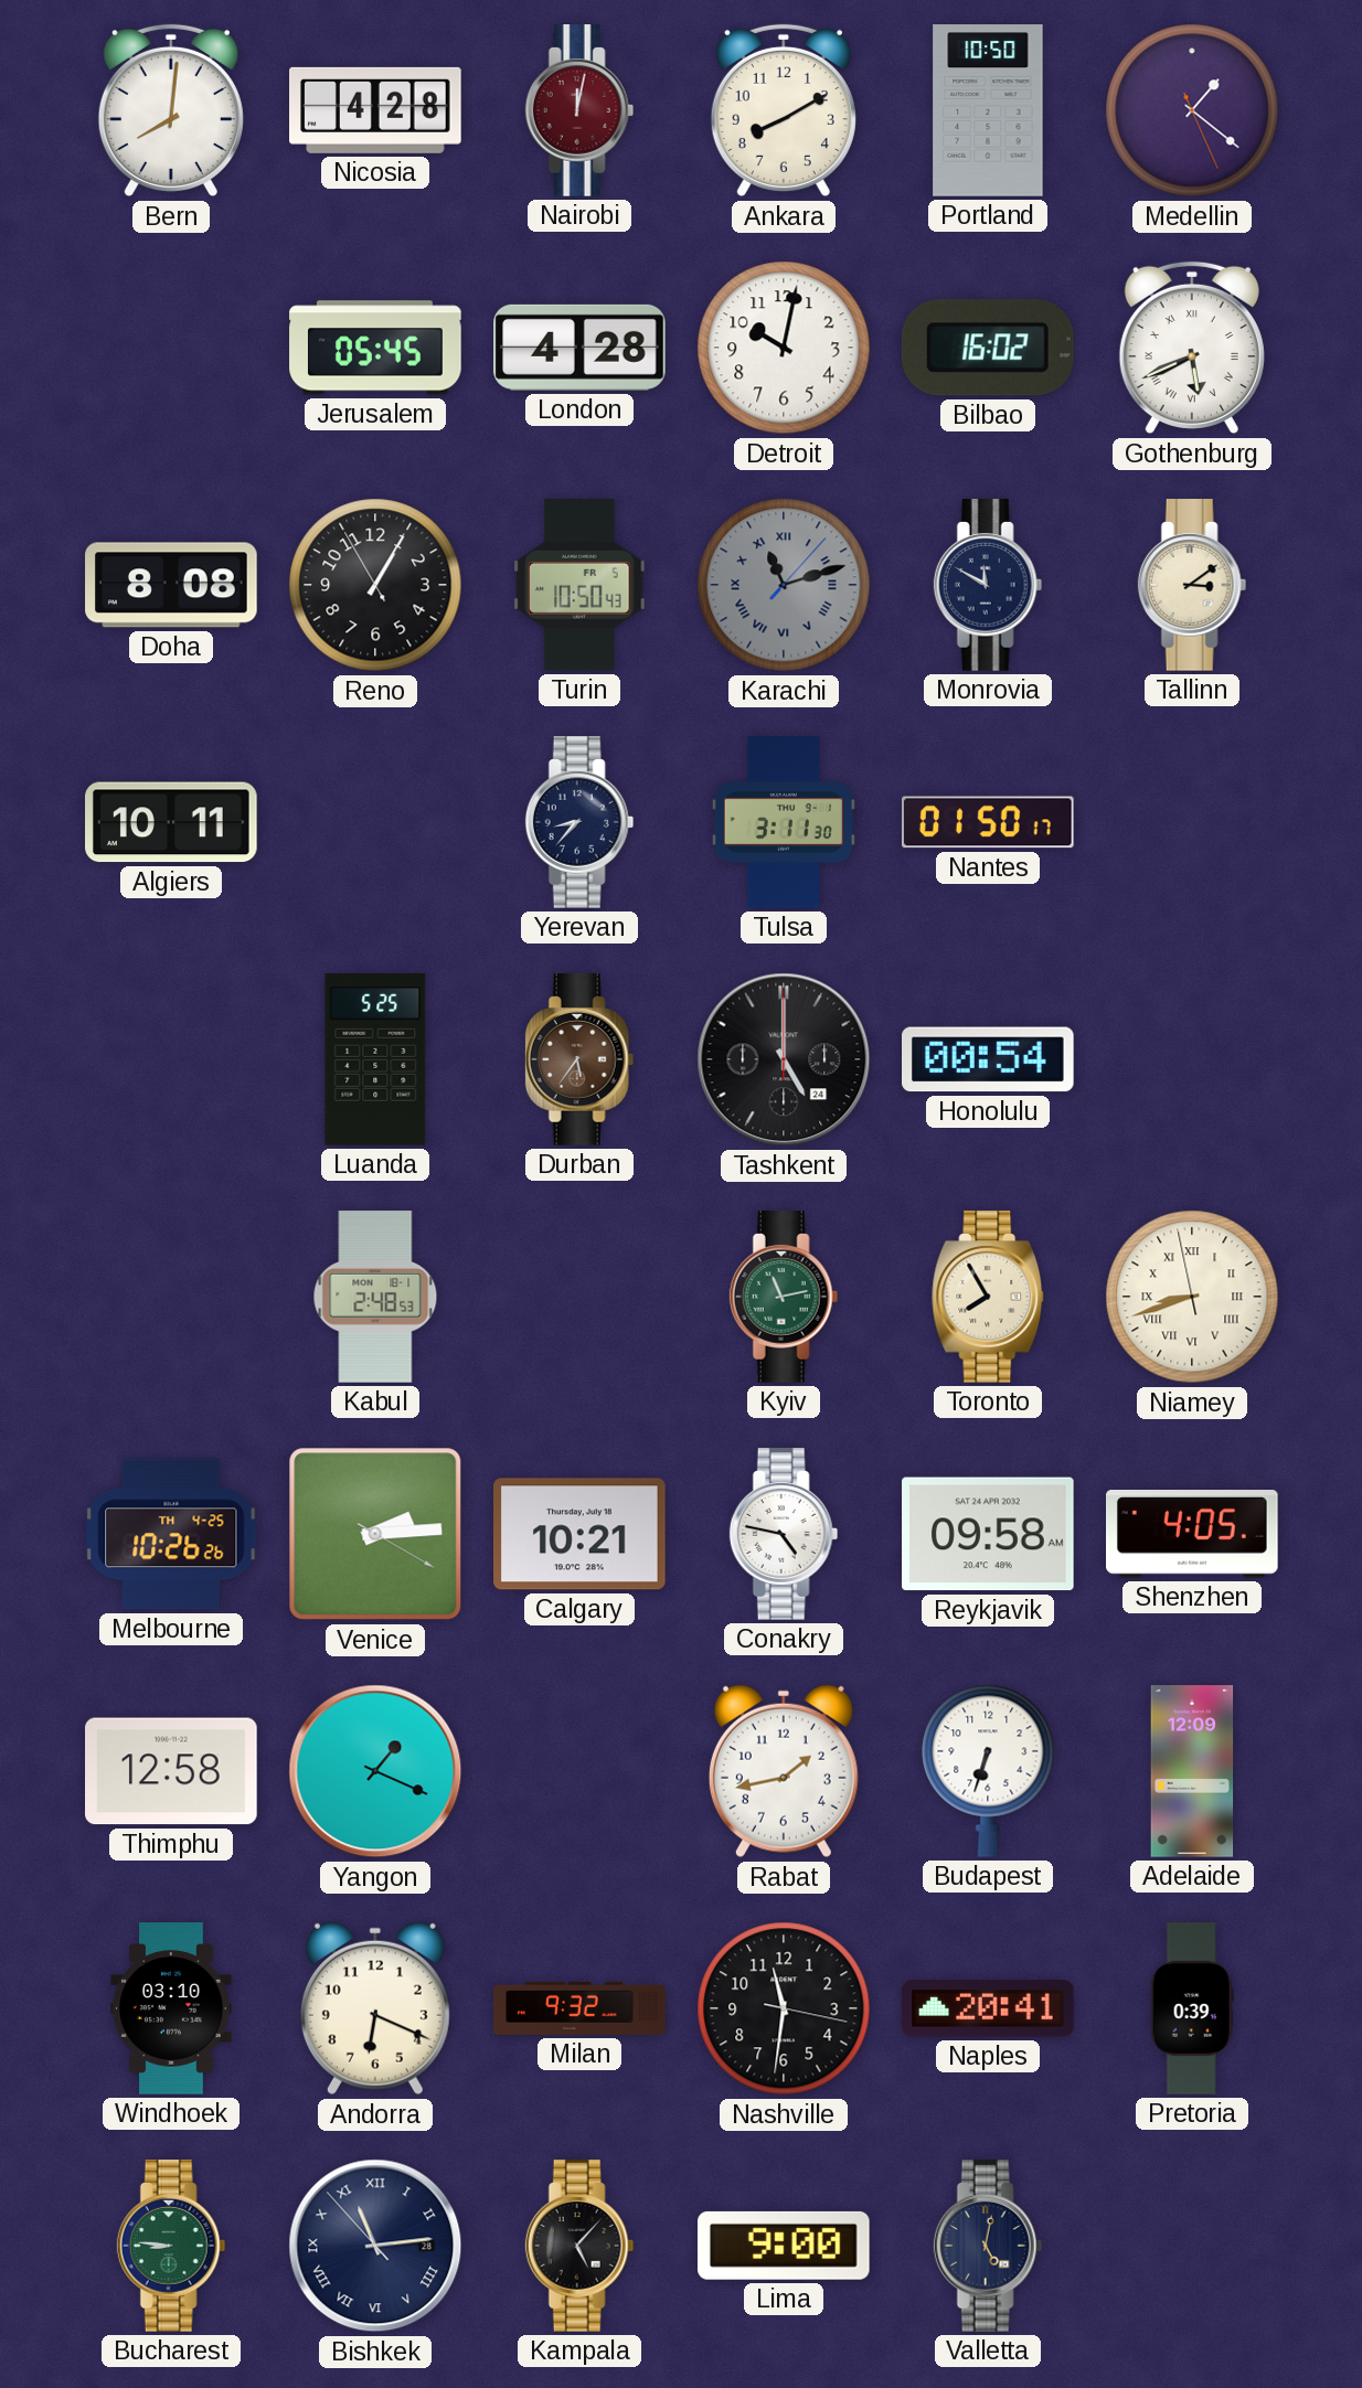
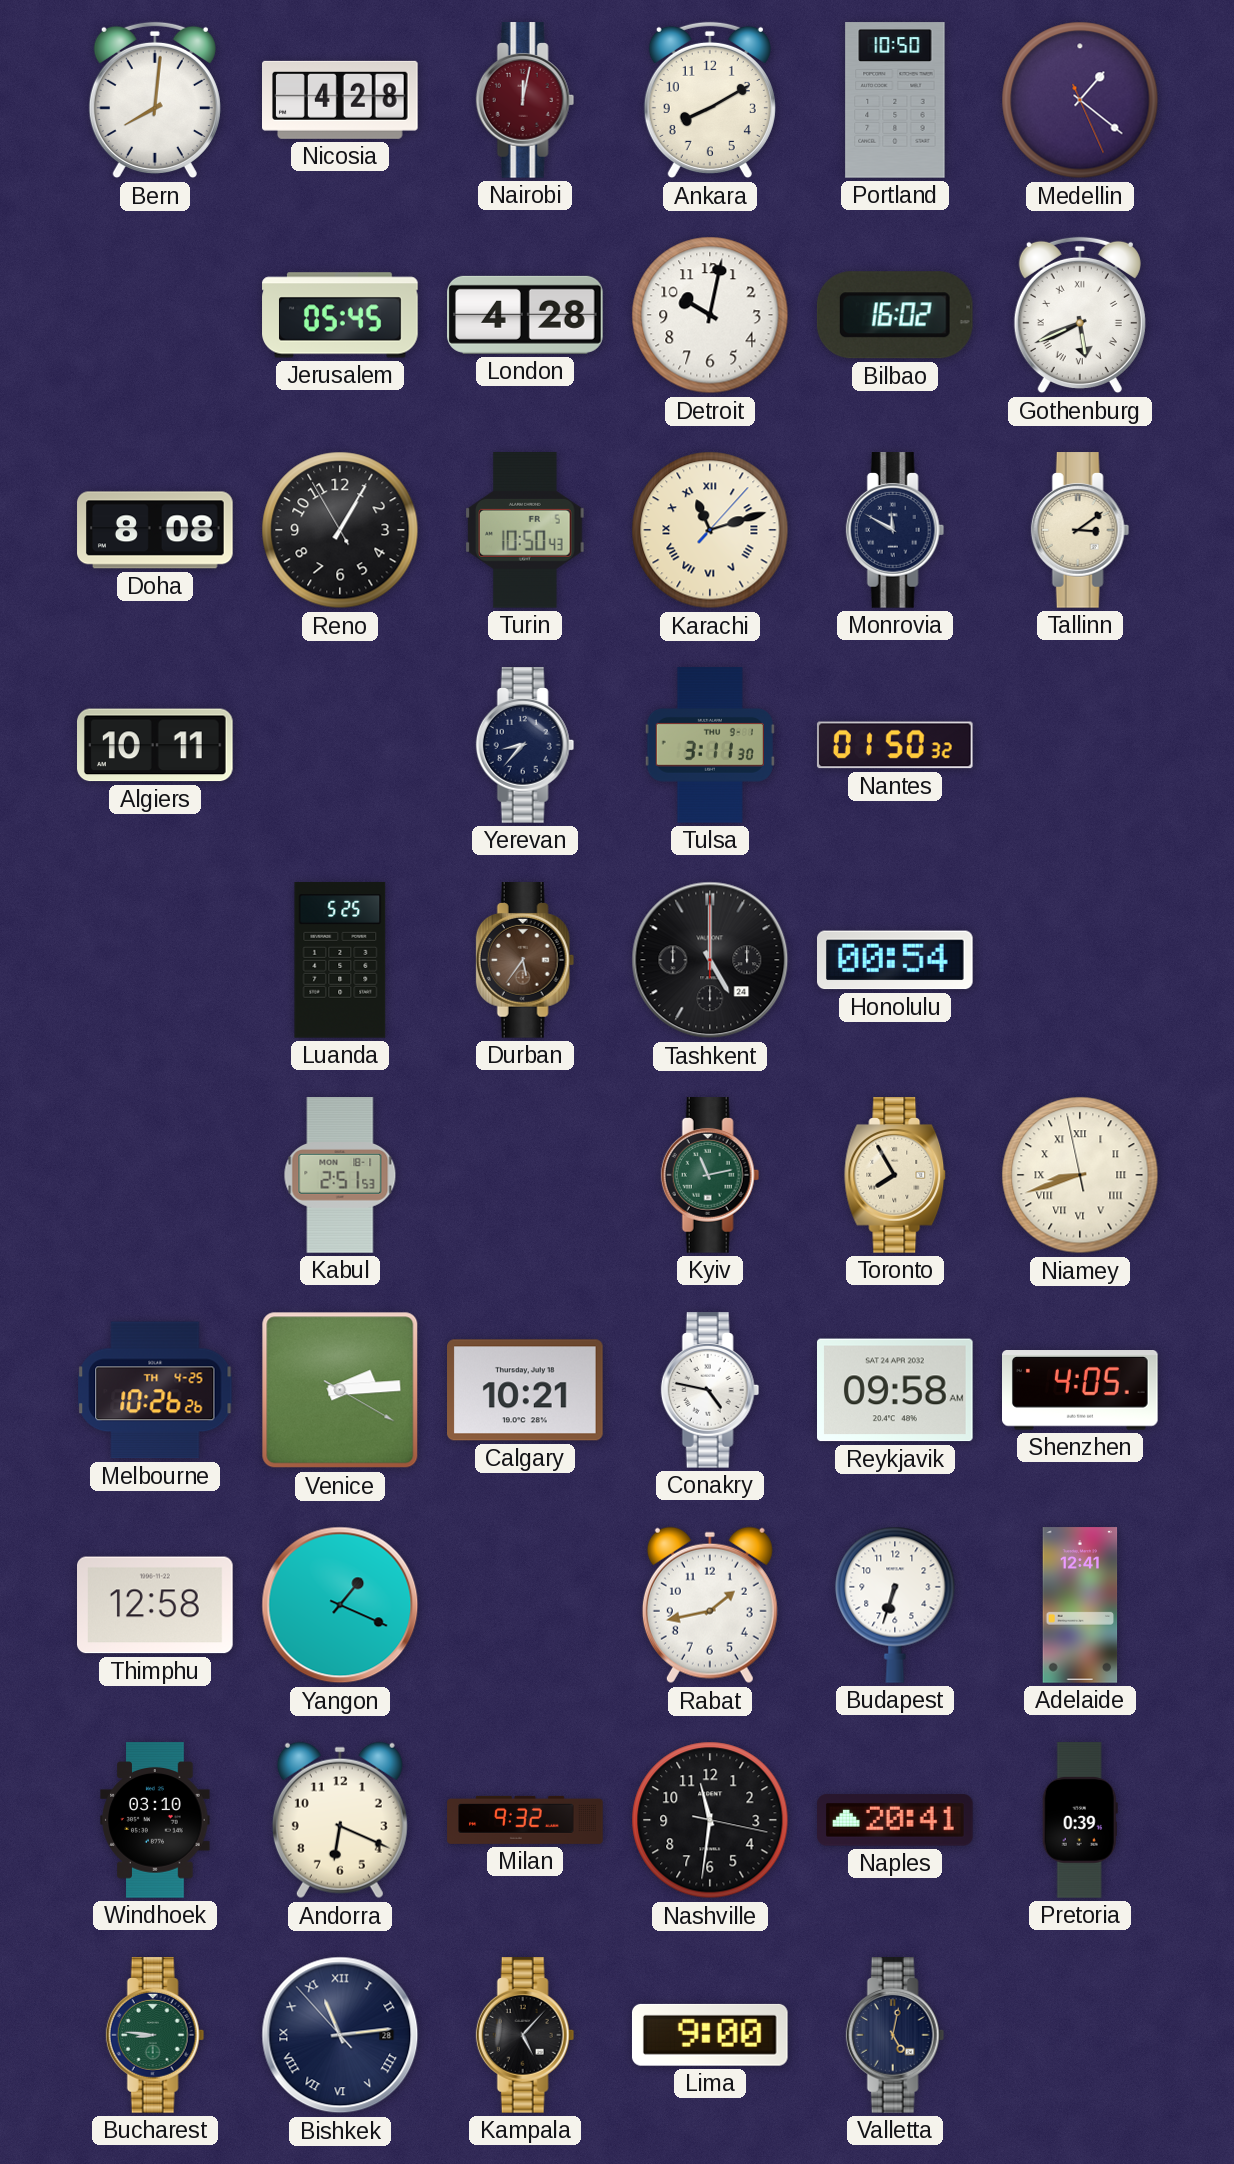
Karachi dial: grey -> cream (710, 530)
Nantes: 01:50:17 -> 01:50:32 (895, 745)
Kabul: 2:48 -> 2:51 (340, 1175)
Adelaide: 12:09 -> 12:41 (1080, 1605)
